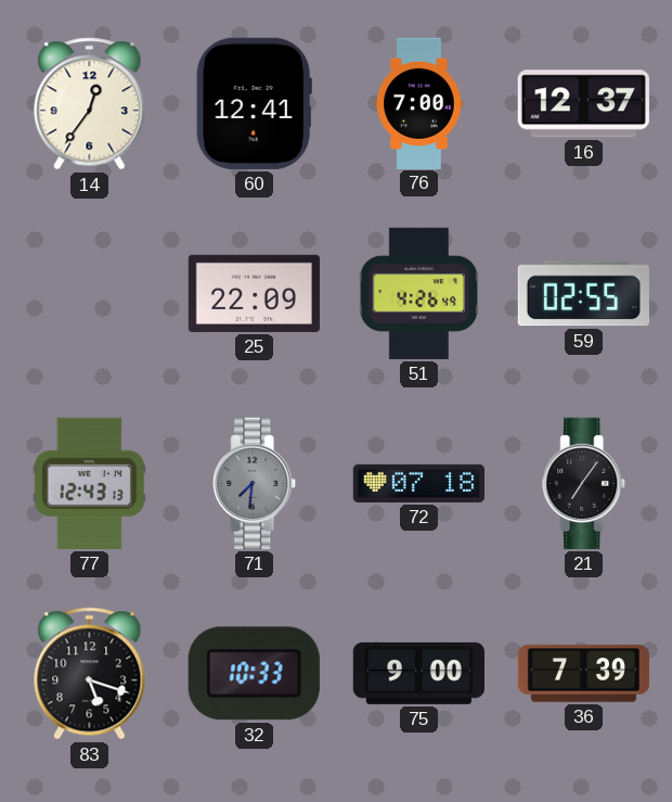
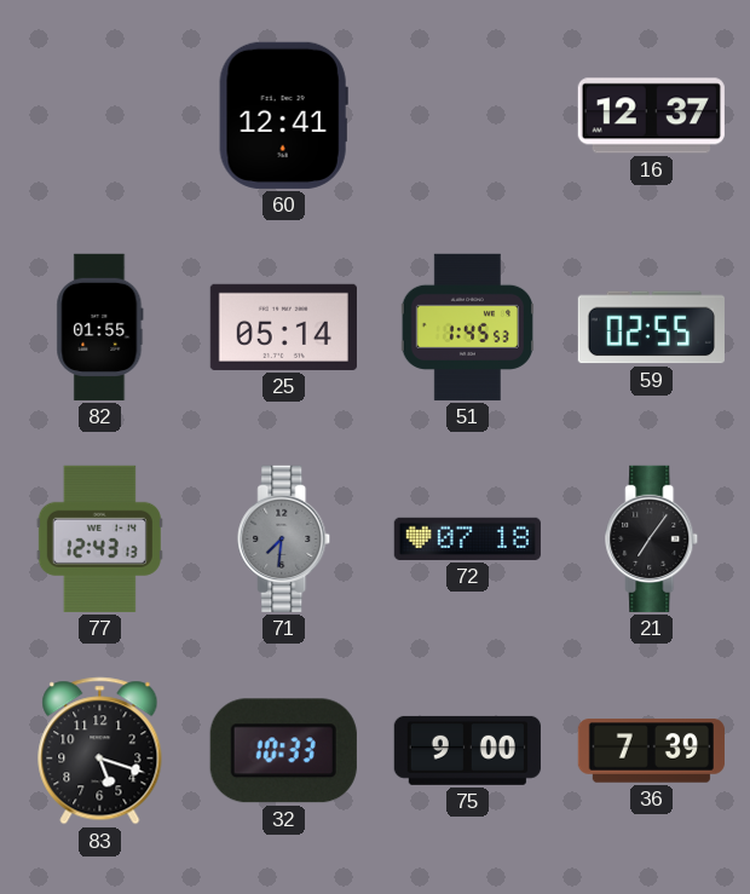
14: 12:36 -> none (90, 104)
76: 7:00 -> none (419, 103)
82: none -> 01:55 (100, 327)
25: 22:09 -> 05:14 (283, 327)
51: 4:26 -> 1:45 (467, 327)
